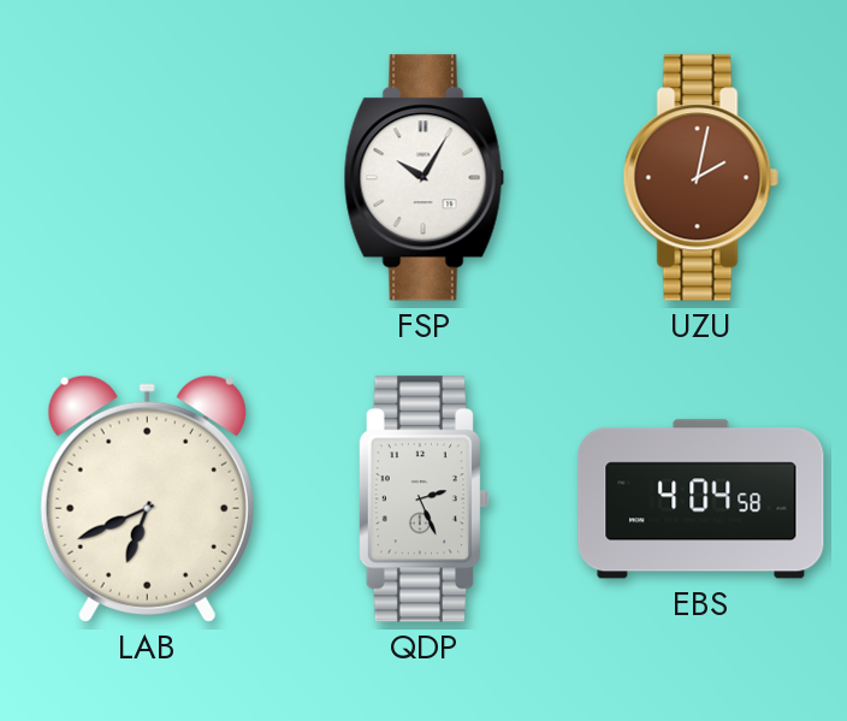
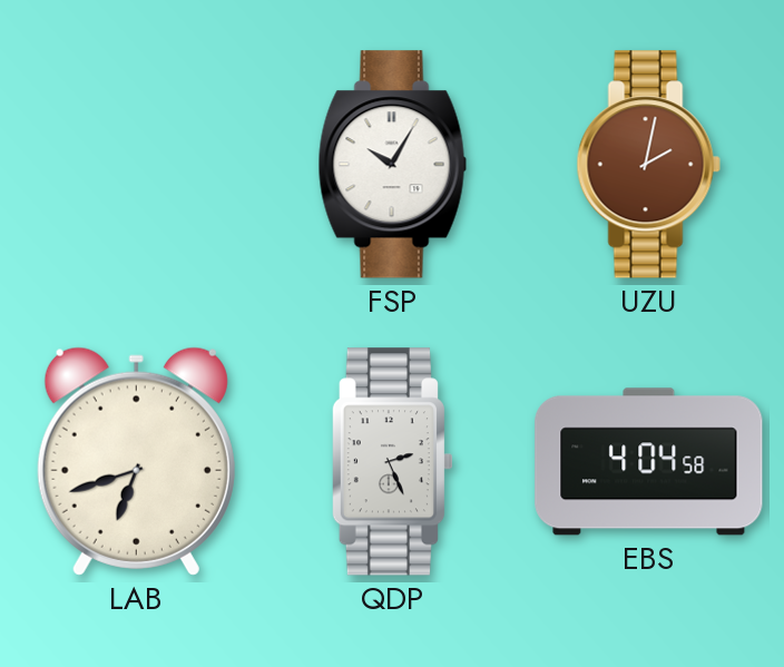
LAB: 6:41 -> 6:42 (136, 461)
